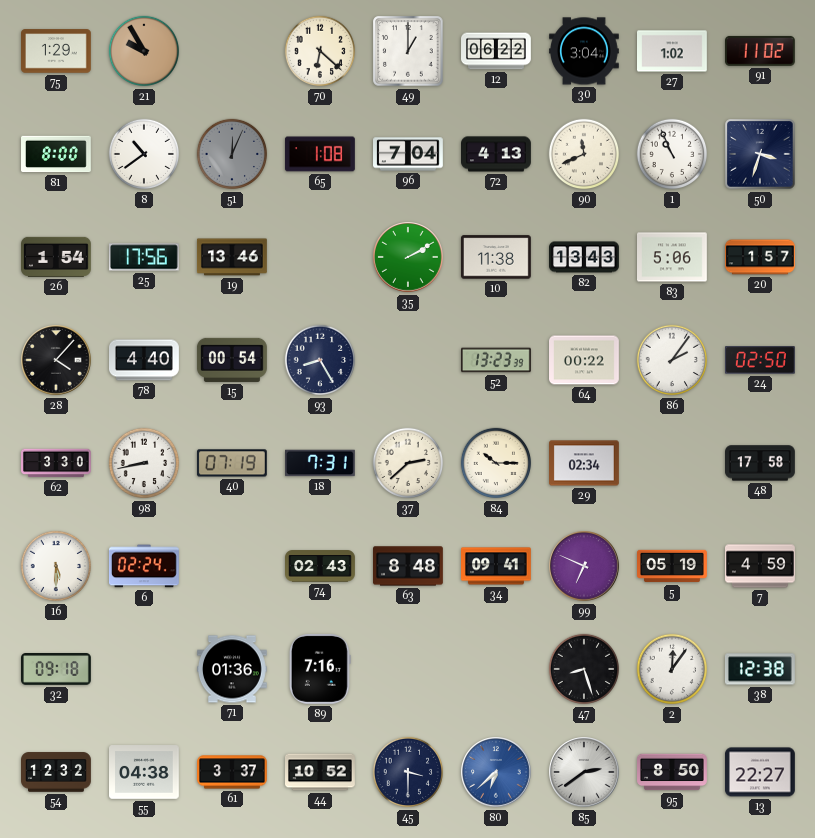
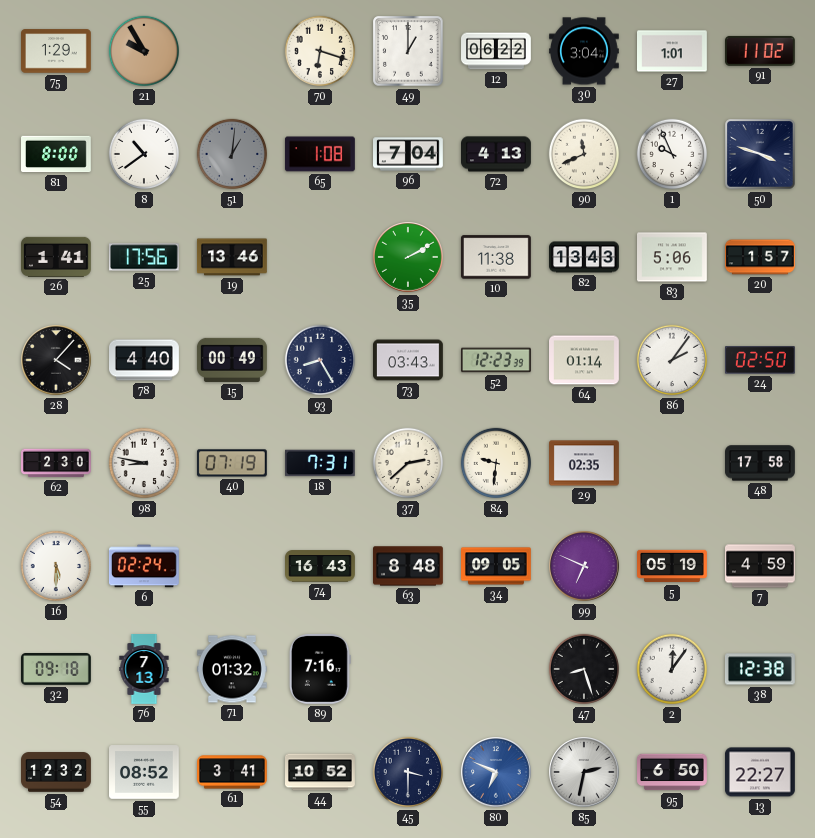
70: 6:22 -> 6:18 (320, 51)
27: 1:02 -> 1:01 (673, 51)
51: 12:04 -> 1:01 (232, 154)
1: 10:56 -> 9:56 (672, 154)
50: 3:33 -> 3:48 (760, 154)
26: 1:54 -> 1:41 (57, 257)
15: 00:54 -> 00:49 (232, 360)
73: none -> 03:43 (409, 360)
52: 13:23 -> 12:23 (497, 360)
64: 00:22 -> 01:14 (585, 360)
62: 3:30 -> 2:30 (57, 463)
98: 8:43 -> 8:47 (144, 463)
84: 10:15 -> 9:31 (496, 463)
29: 02:34 -> 02:35 (585, 463)
74: 02:43 -> 16:43 (321, 566)
34: 09:41 -> 09:05 (497, 566)
76: none -> 7:13 (144, 670)
71: 01:36 -> 01:32 (233, 669)
55: 04:38 -> 08:52 (145, 772)
61: 3:37 -> 3:41 (233, 772)
80: 6:38 -> 6:49 (496, 772)
85: 2:39 -> 2:32 (584, 772)
95: 8:50 -> 6:50 (673, 772)
